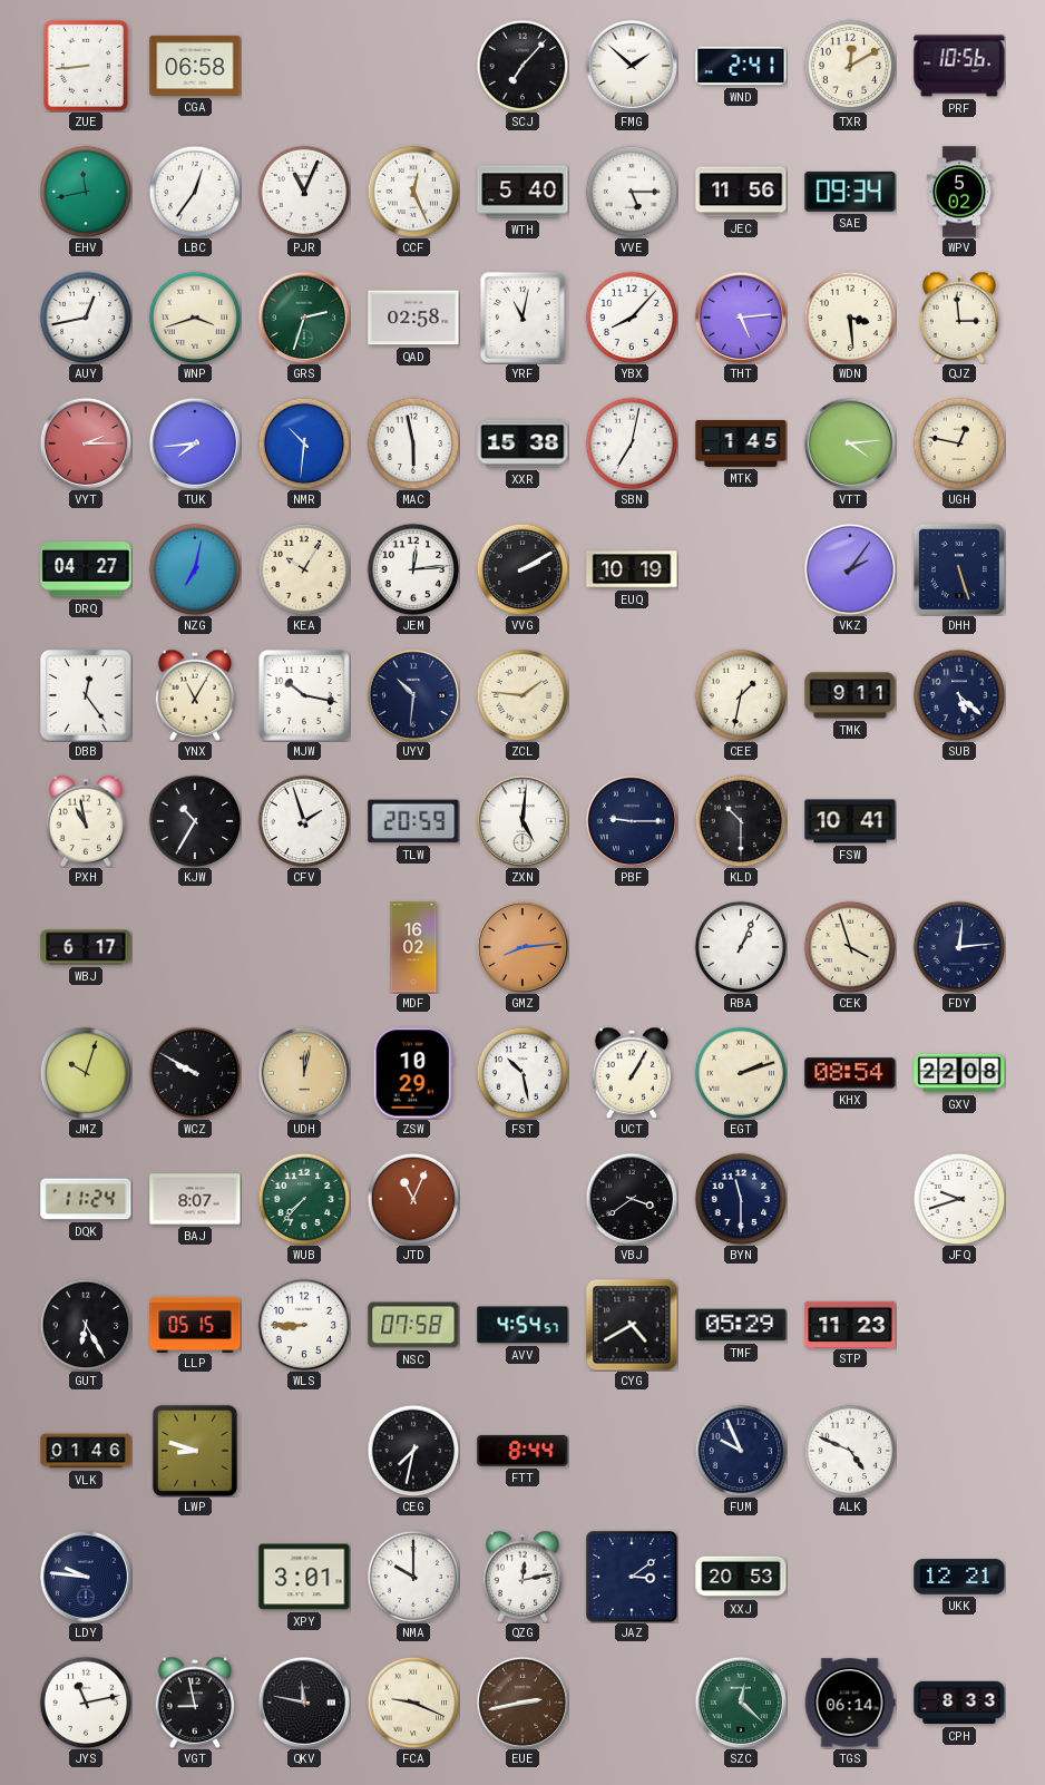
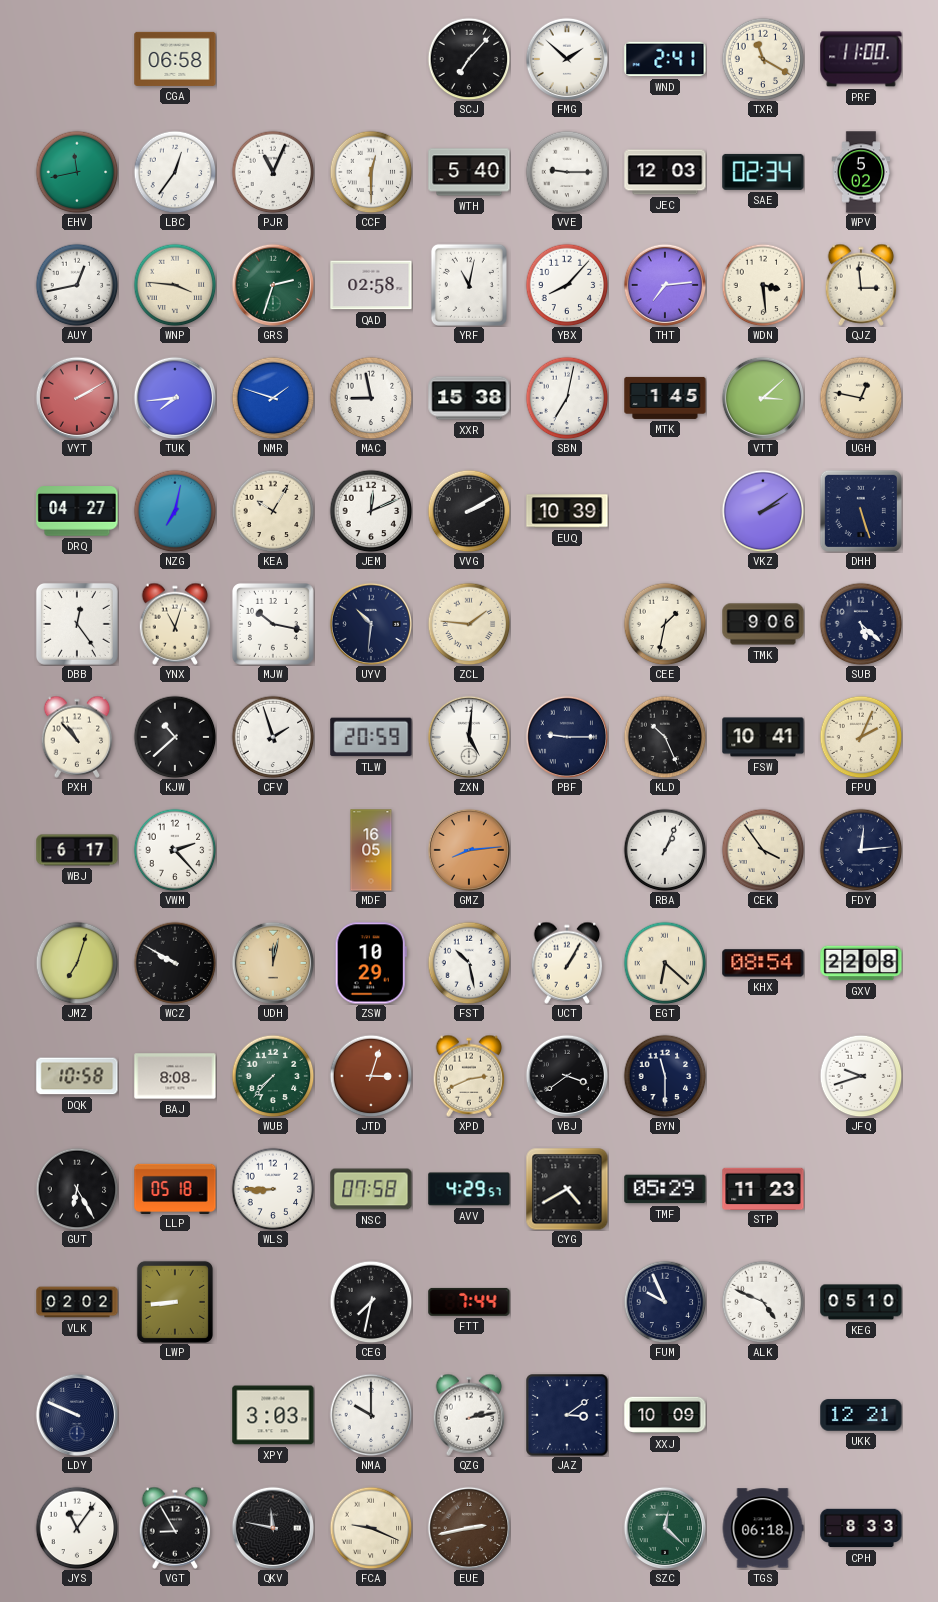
ZUE: 8:44 -> none (86, 66)
TXR: 12:10 -> 11:20 (763, 59)
PRF: 10:56 -> 11:00 (861, 59)
CCF: 12:26 -> 12:30 (371, 172)
VVE: 5:15 -> 9:15 (567, 172)
JEC: 11:56 -> 12:03 (665, 172)
SAE: 09:34 -> 02:34 (763, 172)
WNP: 3:42 -> 3:46 (175, 285)
THT: 5:14 -> 7:14 (664, 284)
VYT: 2:15 -> 2:10 (76, 397)
NMR: 10:31 -> 1:48 (273, 398)
MAC: 5:58 -> 8:58 (371, 398)
VTT: 4:14 -> 3:08 (762, 397)
JEM: 12:14 -> 12:11 (371, 511)
EUQ: 10:19 -> 10:39 (567, 511)
VKZ: 2:06 -> 2:09 (763, 511)
YNX: 11:05 -> 11:03 (175, 624)
TMK: 9:11 -> 9:06 (763, 624)
PXH: 10:58 -> 10:53 (77, 737)
KJW: 10:35 -> 10:38 (175, 737)
KLD: 10:30 -> 10:26 (665, 737)
FPU: none -> 2:04 (861, 737)
VWM: none -> 2:23 (175, 850)
MDF: 16:02 -> 16:05 (371, 850)
CEK: 3:57 -> 3:54 (763, 850)
JMZ: 10:03 -> 7:03 (77, 963)
EGT: 2:12 -> 6:22 (665, 963)
DQK: 11:24 -> 10:58 (77, 1076)
BAJ: 8:07 -> 8:08 (175, 1076)
JTD: 11:04 -> 3:03 (371, 1076)
XPD: none -> 2:41 (469, 1076)
LLP: 05:15 -> 05:18 (175, 1188)
AVV: 4:54 -> 4:29 (469, 1189)
VLK: 01:46 -> 02:02 (77, 1302)
LWP: 8:48 -> 8:44 (175, 1302)
FTT: 8:44 -> 7:44 (469, 1302)
KEG: none -> 05:10 (861, 1302)
LDY: 9:46 -> 9:49 (76, 1414)
XPY: 3:01 -> 3:03 (273, 1415)
QZG: 12:13 -> 2:13 (469, 1415)
XXJ: 20:53 -> 10:09 (665, 1415)
JYS: 11:13 -> 11:06 (77, 1528)
VGT: 8:58 -> 8:55 (175, 1528)
TGS: 06:14 -> 06:18 (763, 1528)
